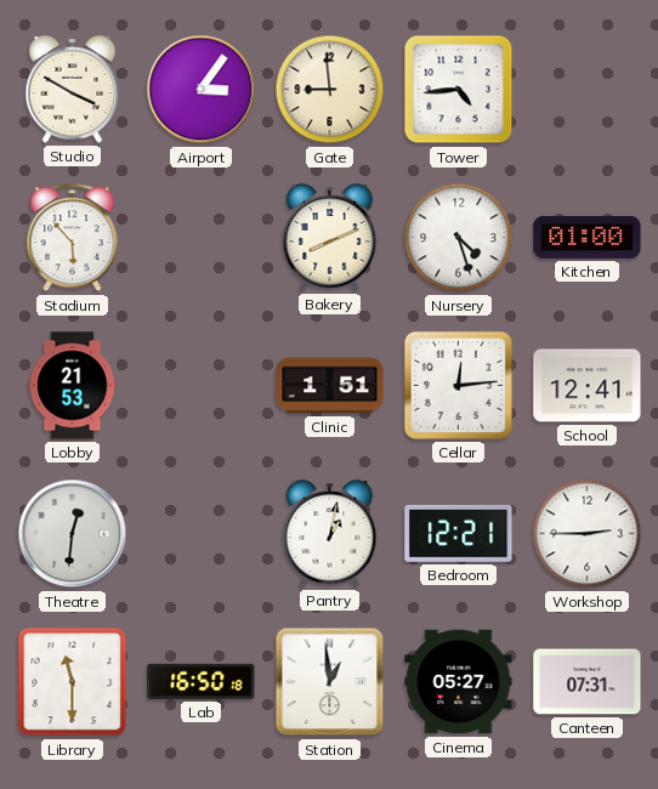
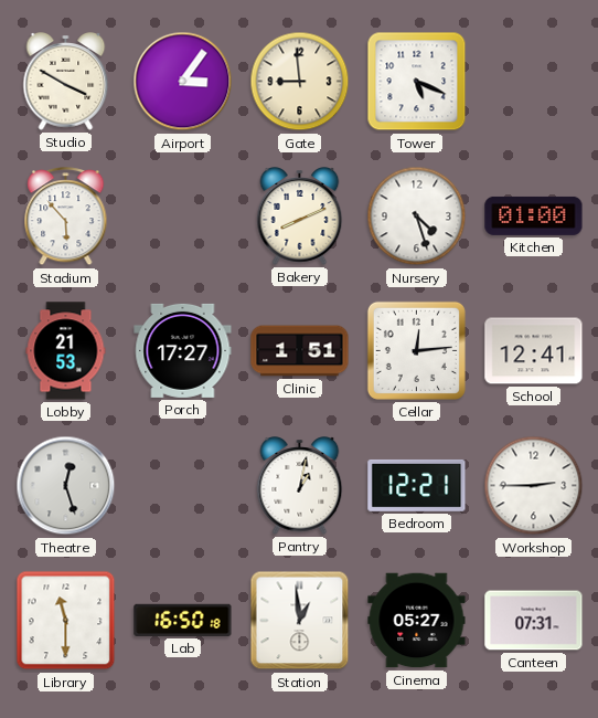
Tower: 4:44 -> 5:19 (417, 82)
Porch: none -> 17:27 (183, 350)
Theatre: 12:31 -> 12:27 (66, 486)
